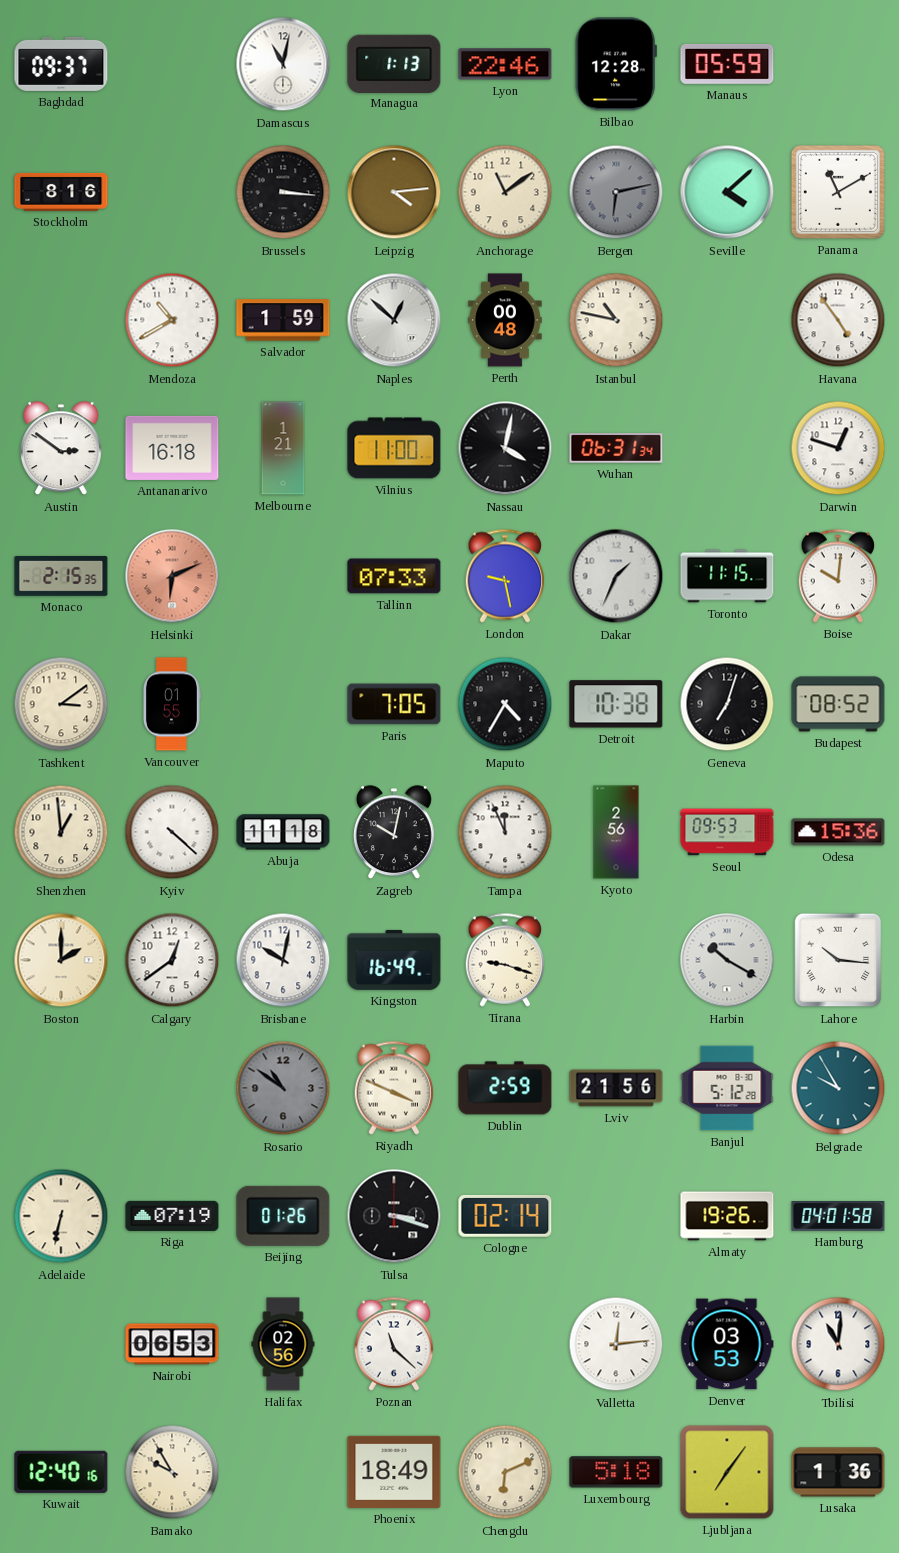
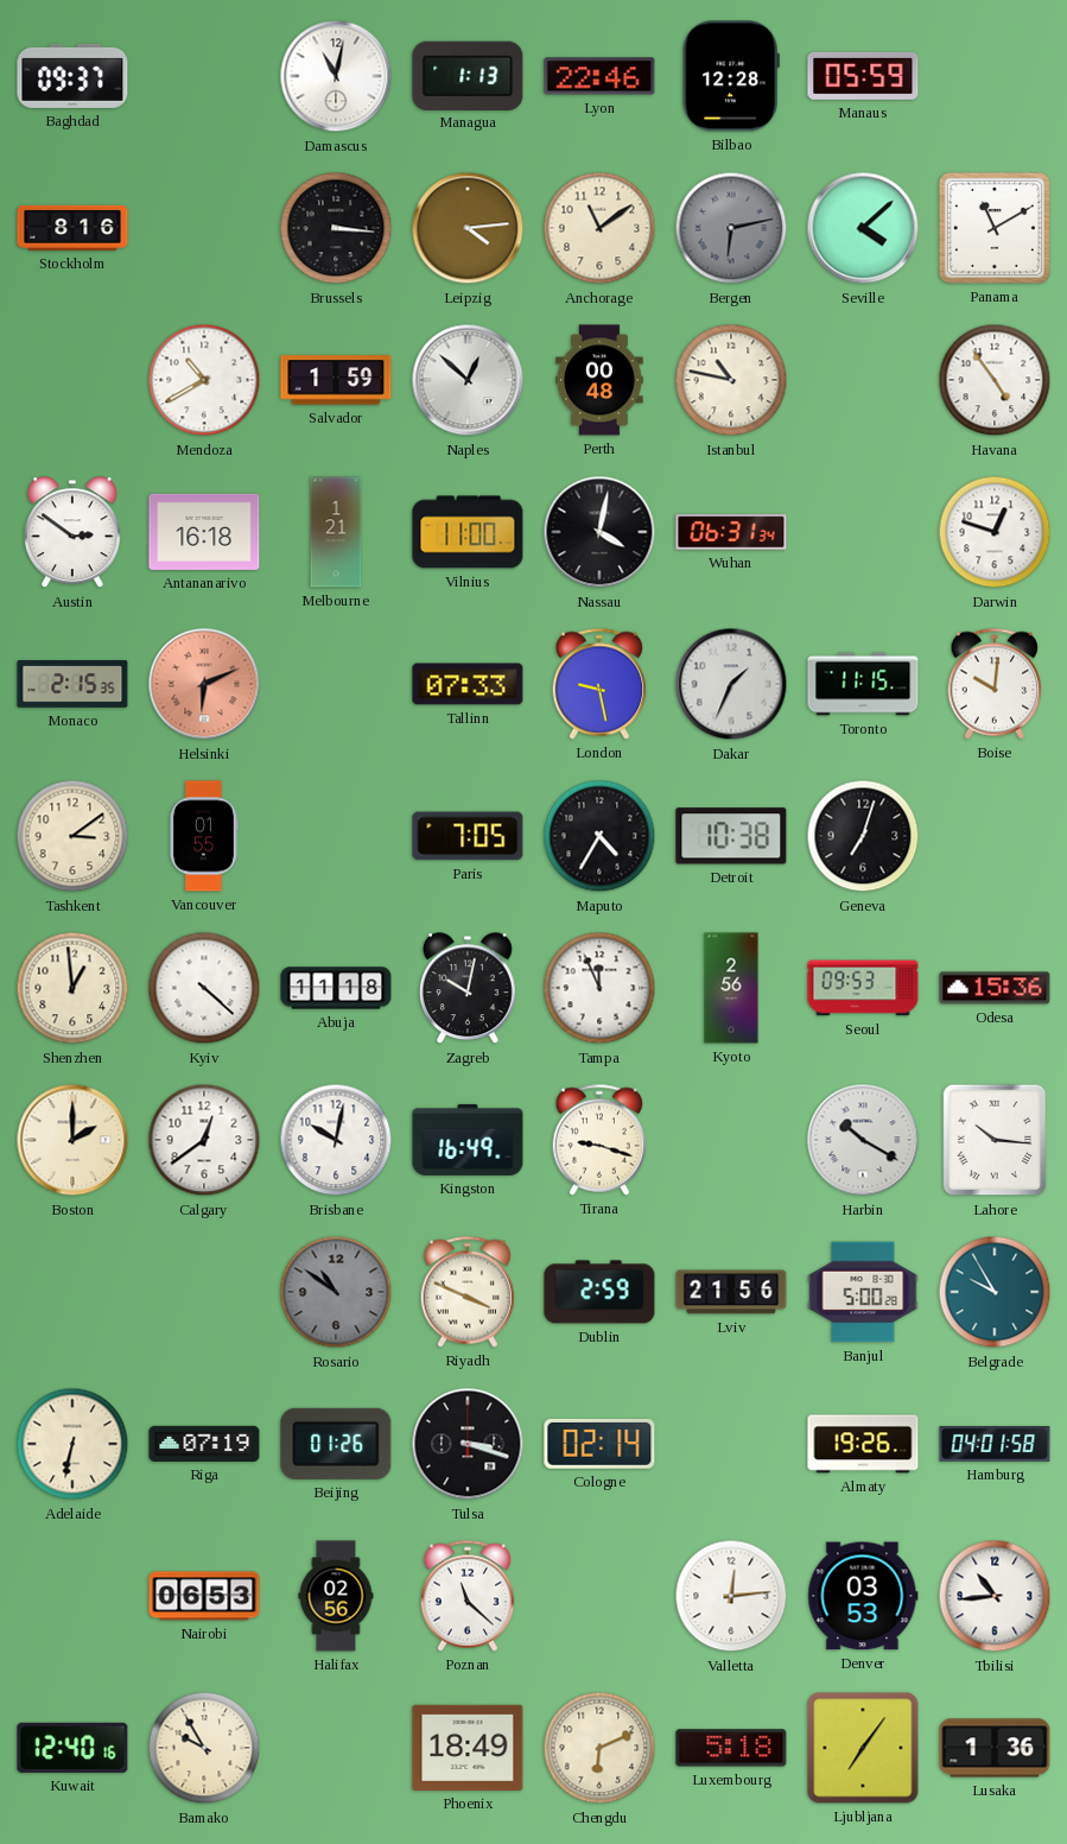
Budapest: 08:52 -> none (838, 704)
Banjul: 5:12 -> 5:00 (863, 1292)
Tbilisi: 11:01 -> 10:44 (995, 1596)
